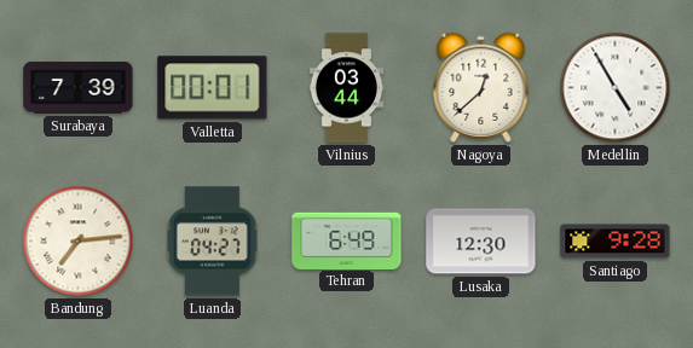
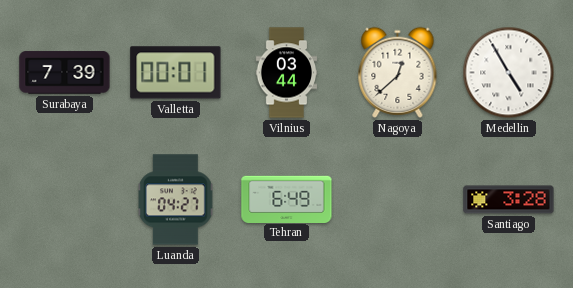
Bandung: 7:14 -> none (79, 242)
Lusaka: 12:30 -> none (481, 242)
Santiago: 9:28 -> 3:28 (509, 200)
